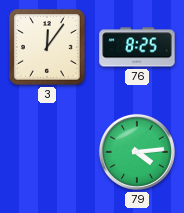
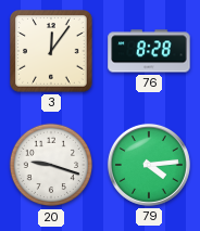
76: 8:25 -> 8:28 (149, 51)
20: none -> 9:18 (51, 165)
